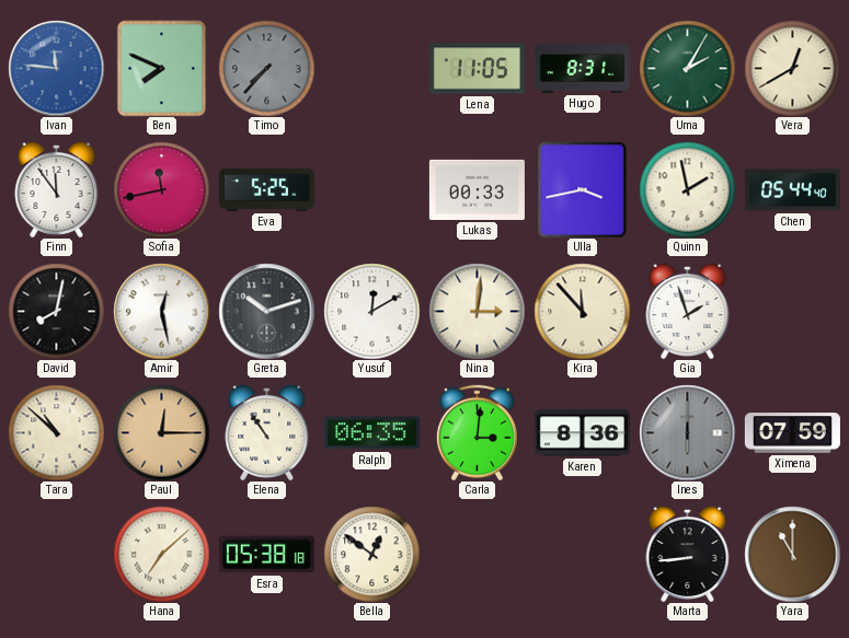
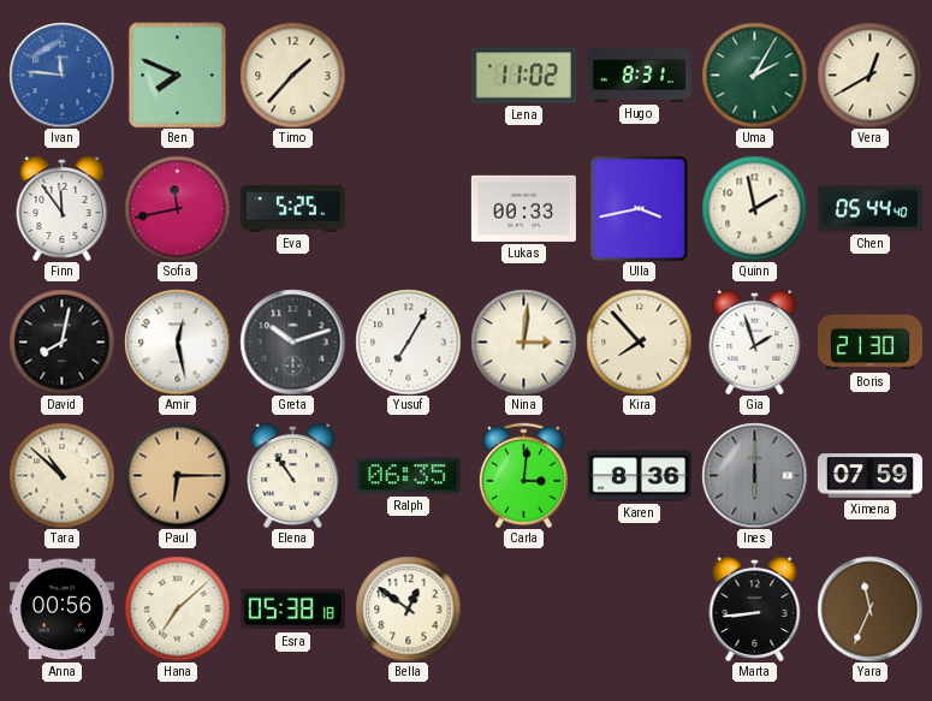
Timo: 7:37 -> 1:37 (292, 75)
Timo dial: grey -> cream (292, 75)
Lena: 11:05 -> 11:02 (523, 76)
Yusuf: 12:10 -> 7:05 (408, 341)
Kira: 11:53 -> 7:53 (639, 341)
Boris: none -> 21:30 (869, 343)
Paul: 12:15 -> 6:15 (177, 475)
Anna: none -> 00:56 (61, 610)
Yara: 11:00 -> 11:34 (869, 608)
